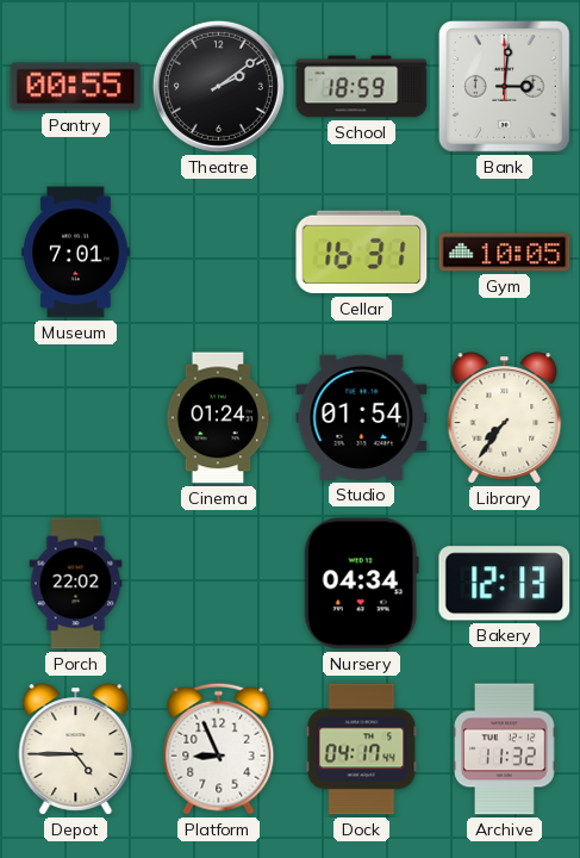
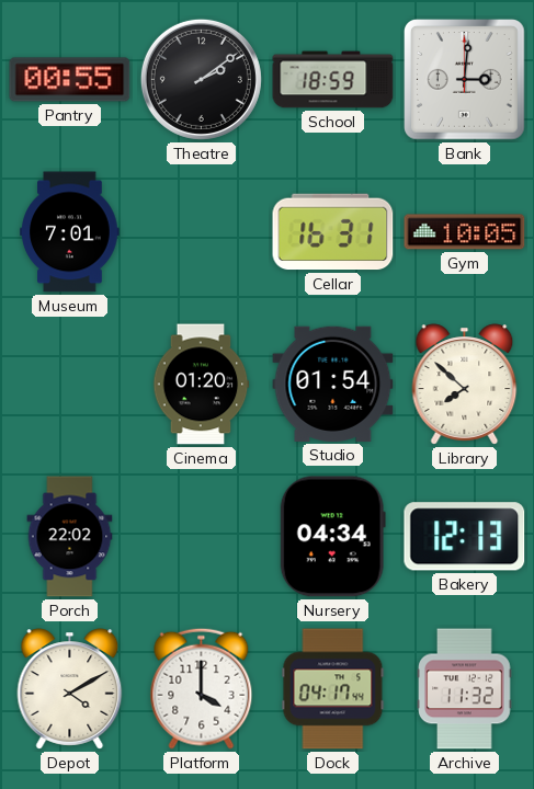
Cinema: 01:24 -> 01:20 (202, 385)
Library: 7:36 -> 7:52 (465, 385)
Depot: 4:45 -> 4:10 (70, 689)
Platform: 8:56 -> 4:00 (202, 688)
